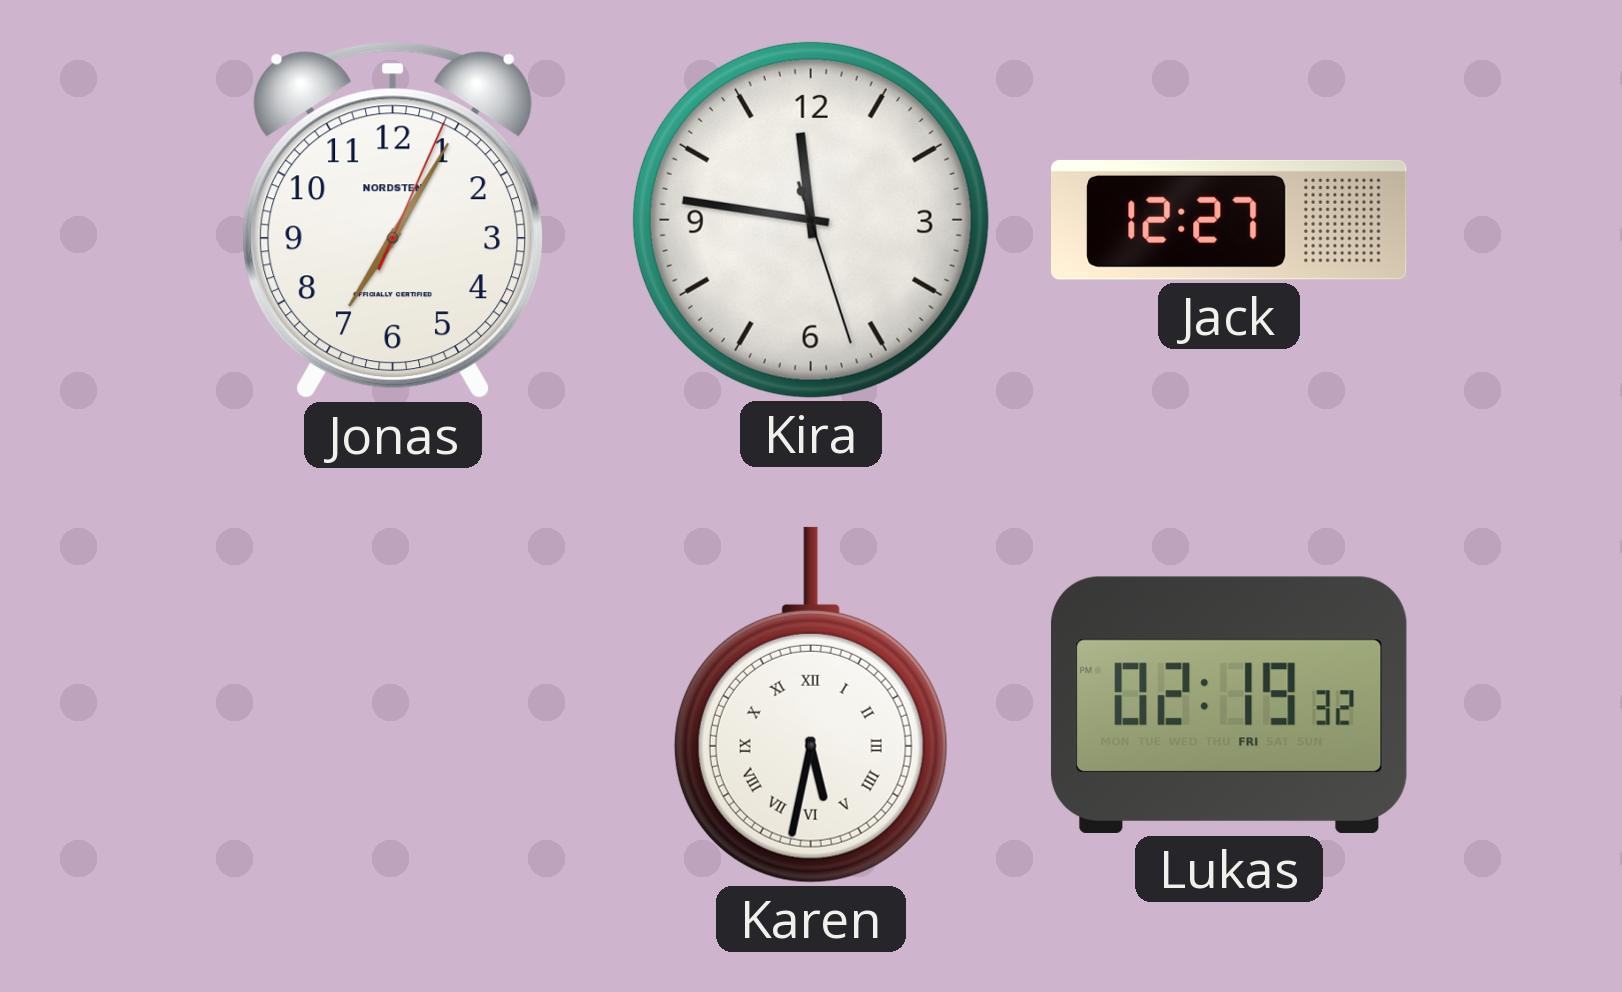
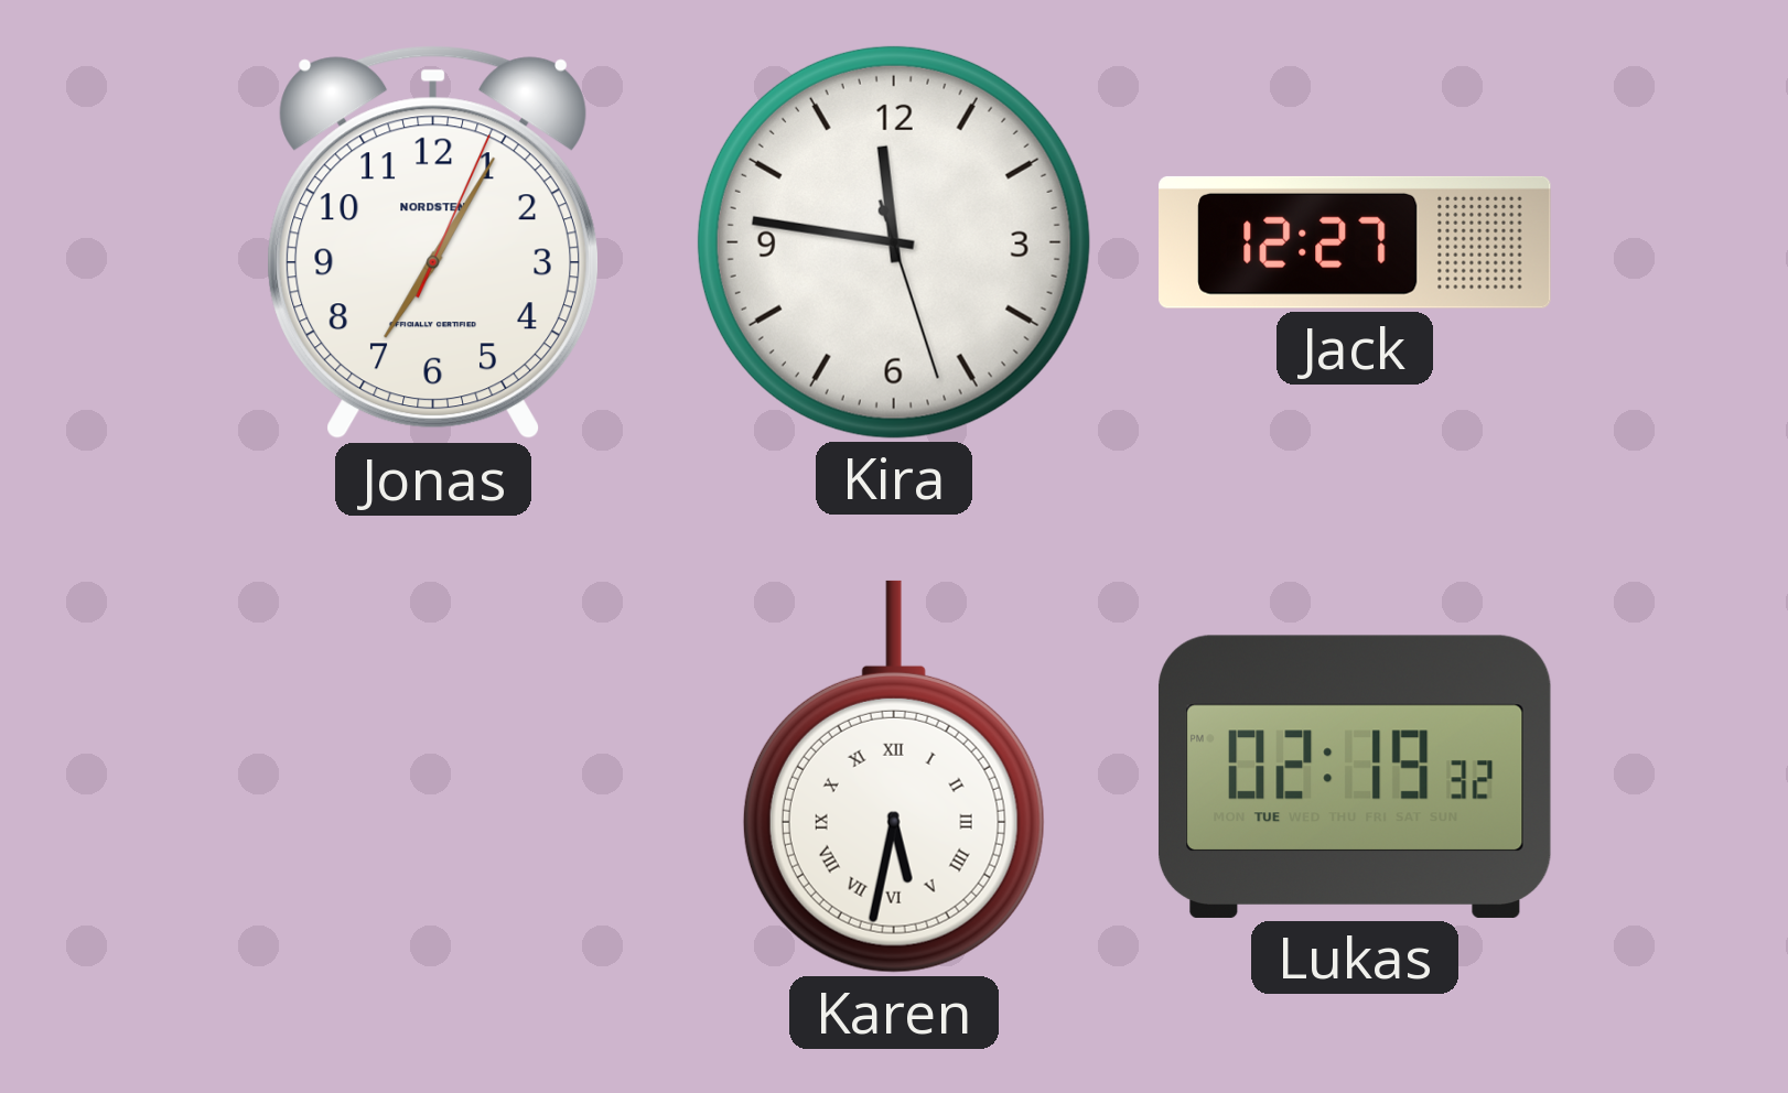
Lukas date: FRI -> TUE (1355, 777)
